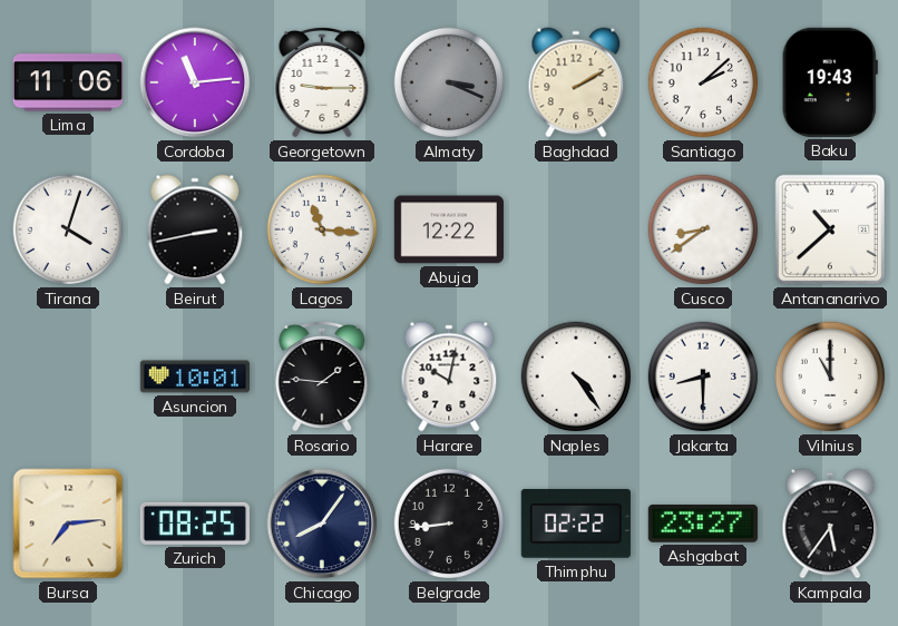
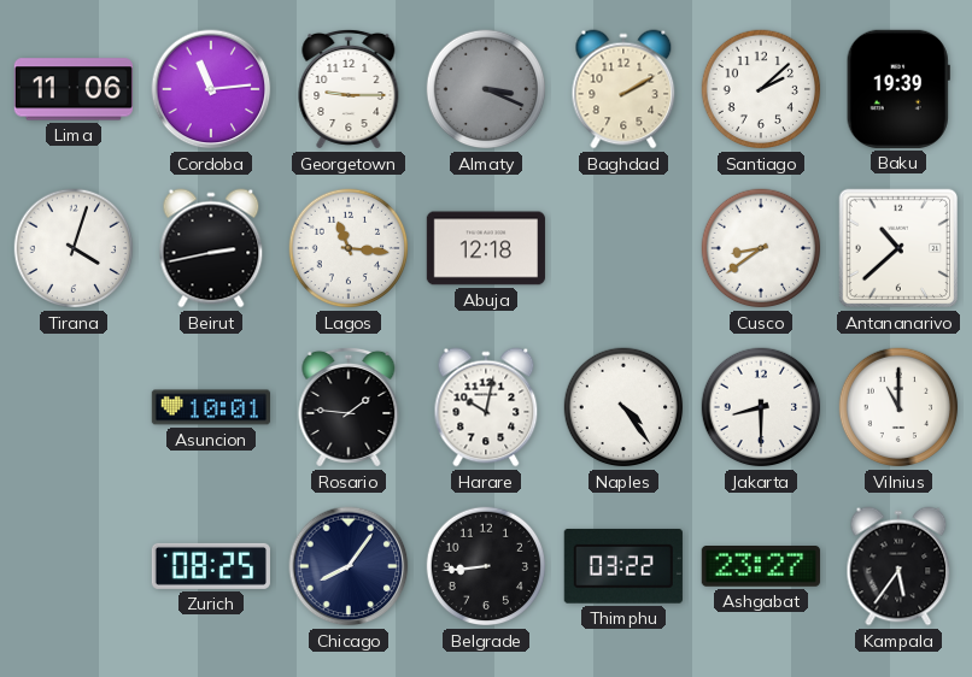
Baku: 19:43 -> 19:39 (898, 89)
Abuja: 12:22 -> 12:18 (486, 248)
Bursa: 7:14 -> none (68, 524)
Thimphu: 02:22 -> 03:22 (623, 566)
